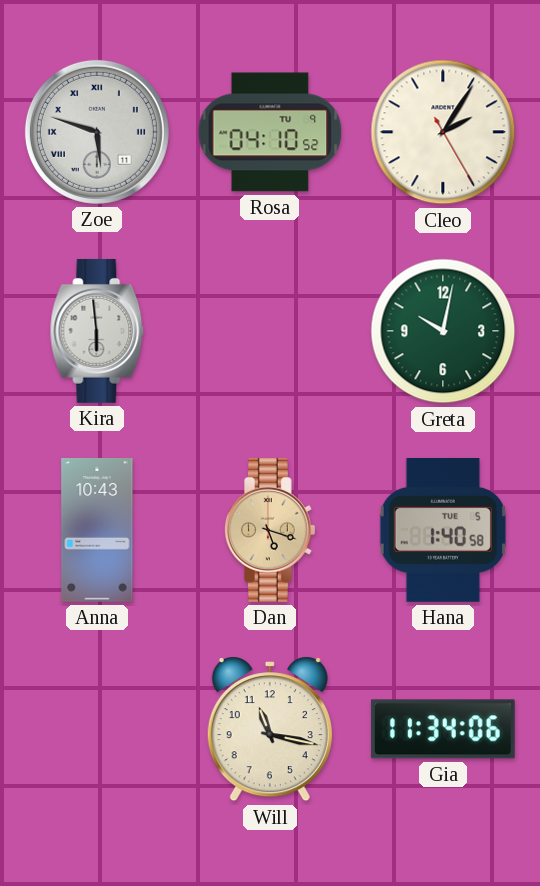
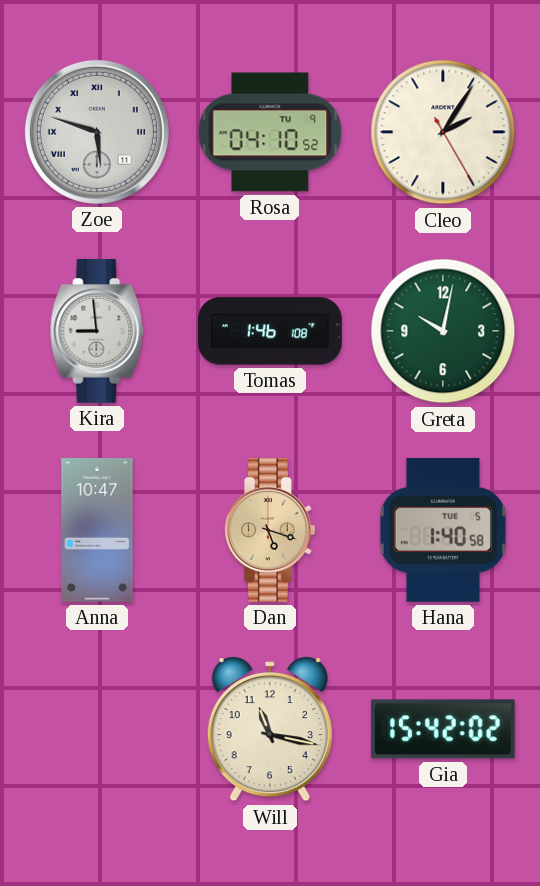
Kira: 5:59 -> 8:59 (97, 331)
Tomas: none -> 1:46 (271, 331)
Anna: 10:43 -> 10:47 (97, 531)
Gia: 11:34 -> 15:42 (443, 729)
